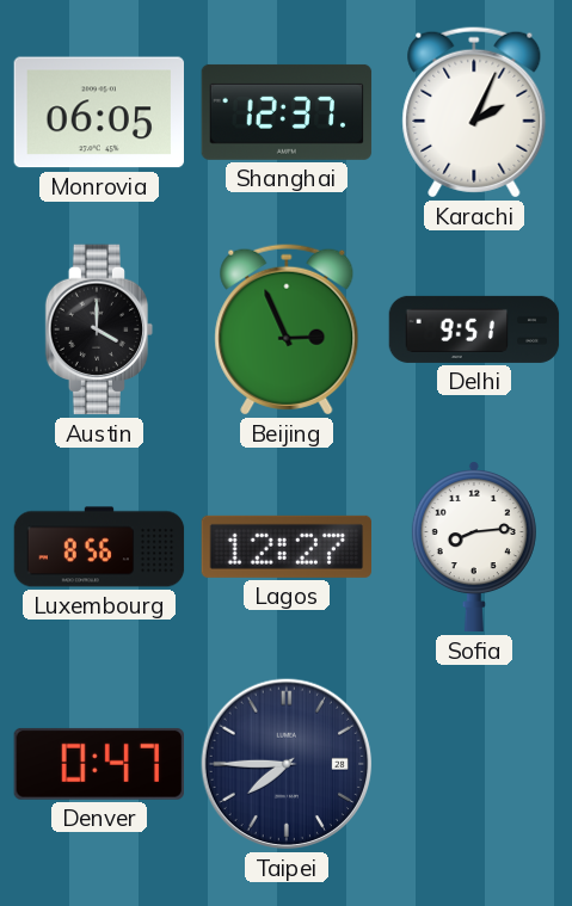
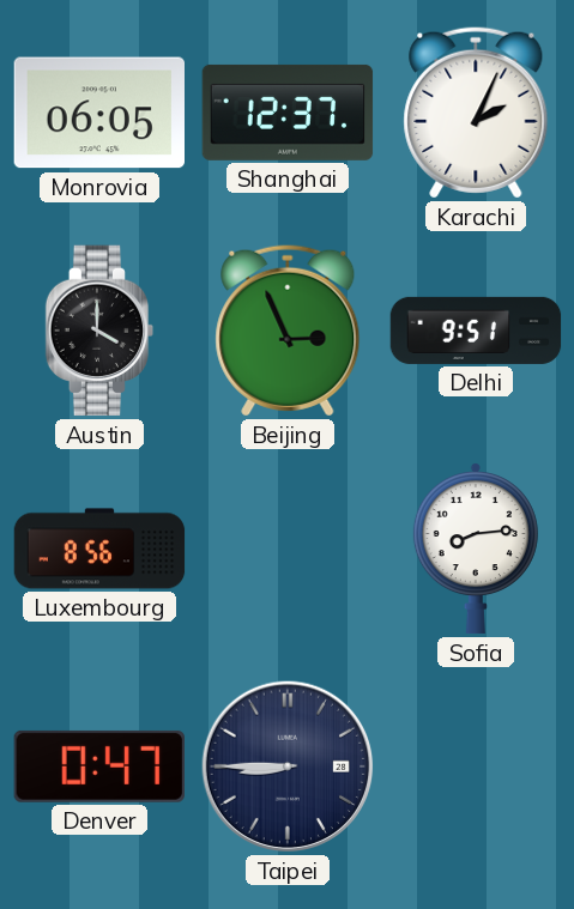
Lagos: 12:27 -> none (285, 547)
Taipei: 7:45 -> 8:45 (288, 766)
